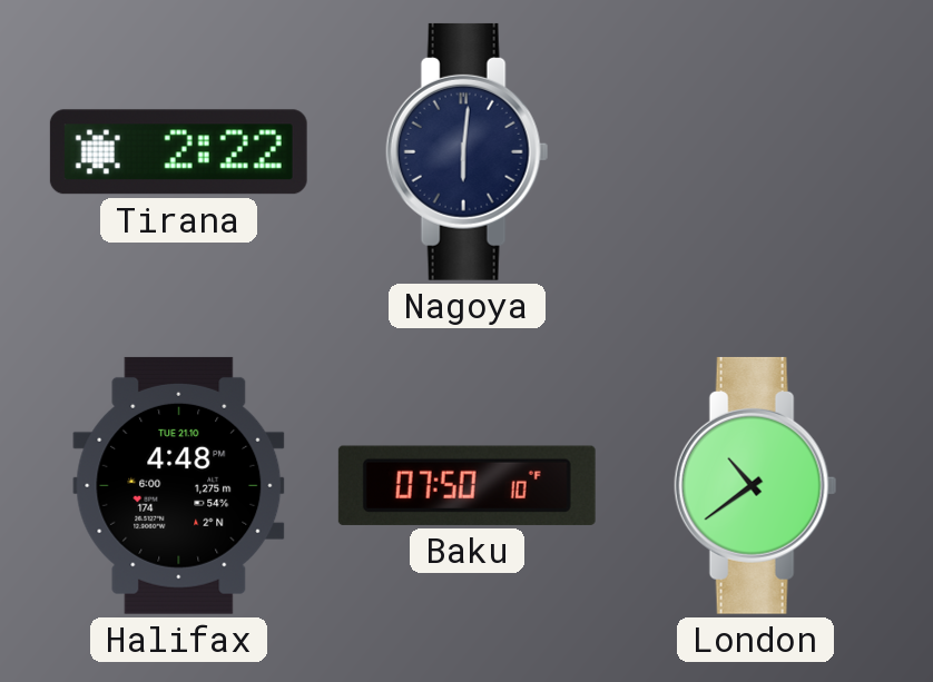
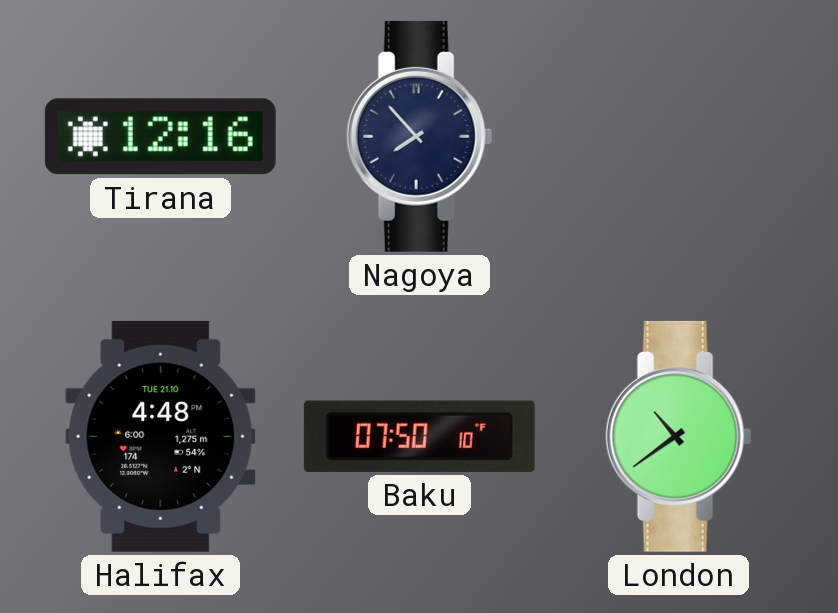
Tirana: 2:22 -> 12:16 (160, 137)
Nagoya: 6:01 -> 7:53 (420, 136)
